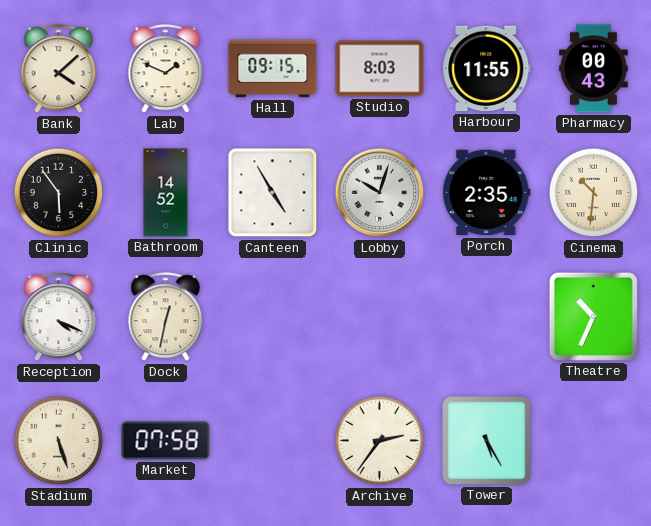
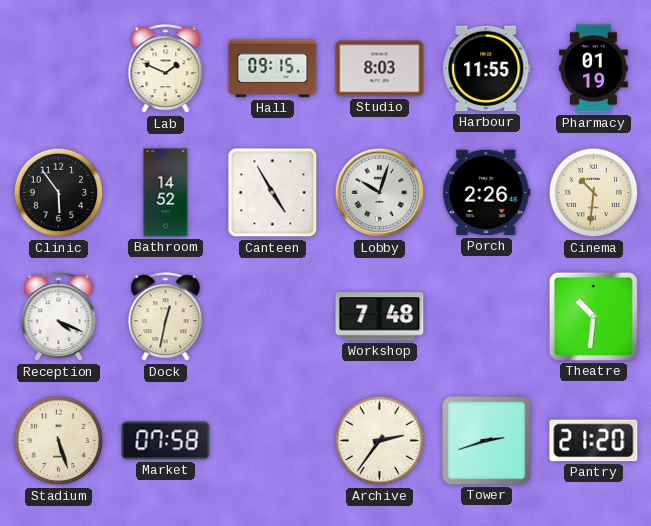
Bank: 4:08 -> none (59, 69)
Pharmacy: 00:43 -> 01:19 (594, 69)
Porch: 2:35 -> 2:26 (487, 193)
Workshop: none -> 7:48 (380, 317)
Theatre: 10:34 -> 10:31 (593, 316)
Tower: 5:25 -> 2:42 (487, 441)
Pantry: none -> 21:20 (594, 441)
